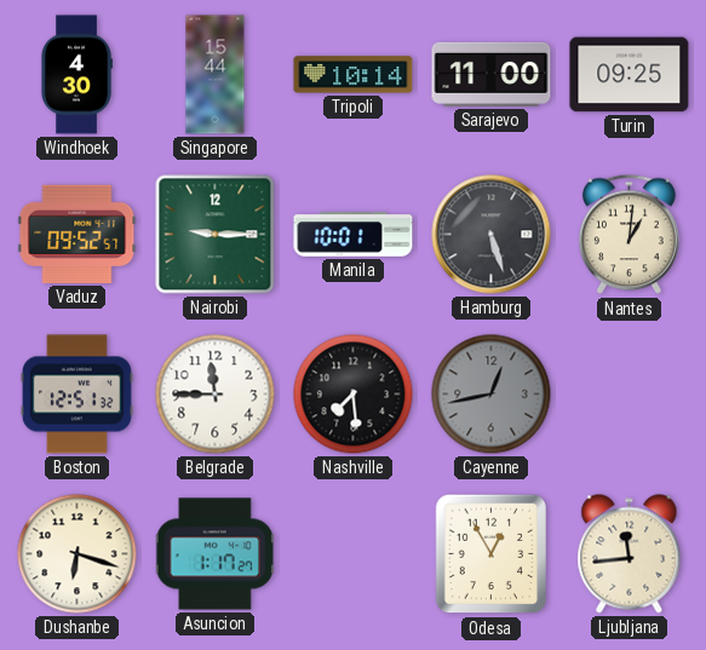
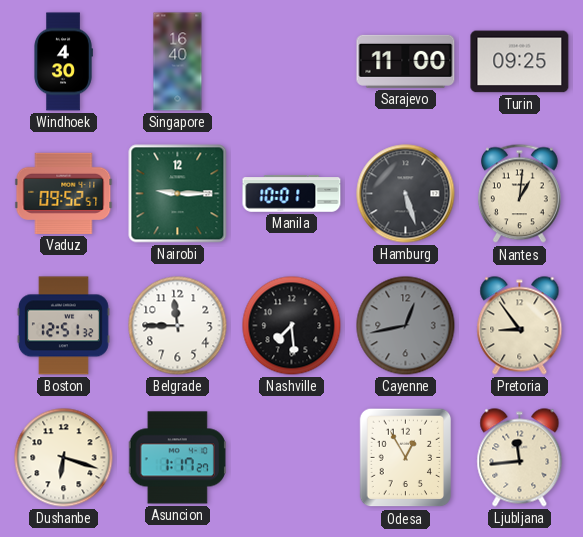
Singapore: 15:44 -> 16:40 (178, 62)
Tripoli: 10:14 -> none (354, 75)
Pretoria: none -> 8:54 (520, 326)
